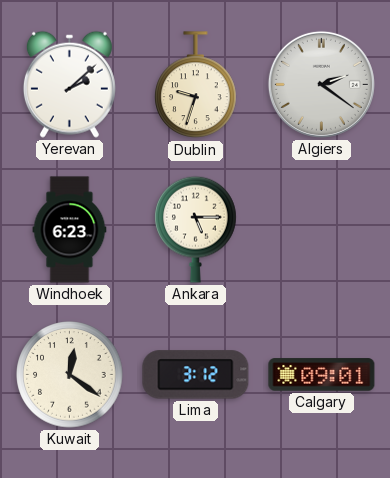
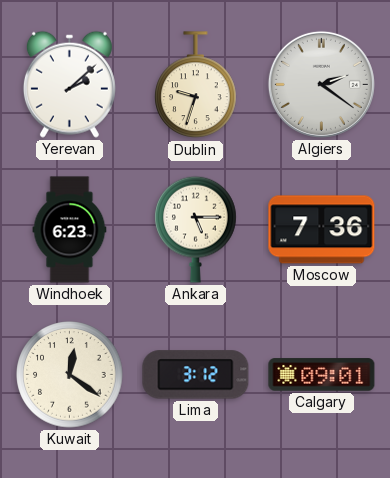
Moscow: none -> 7:36 (322, 230)
